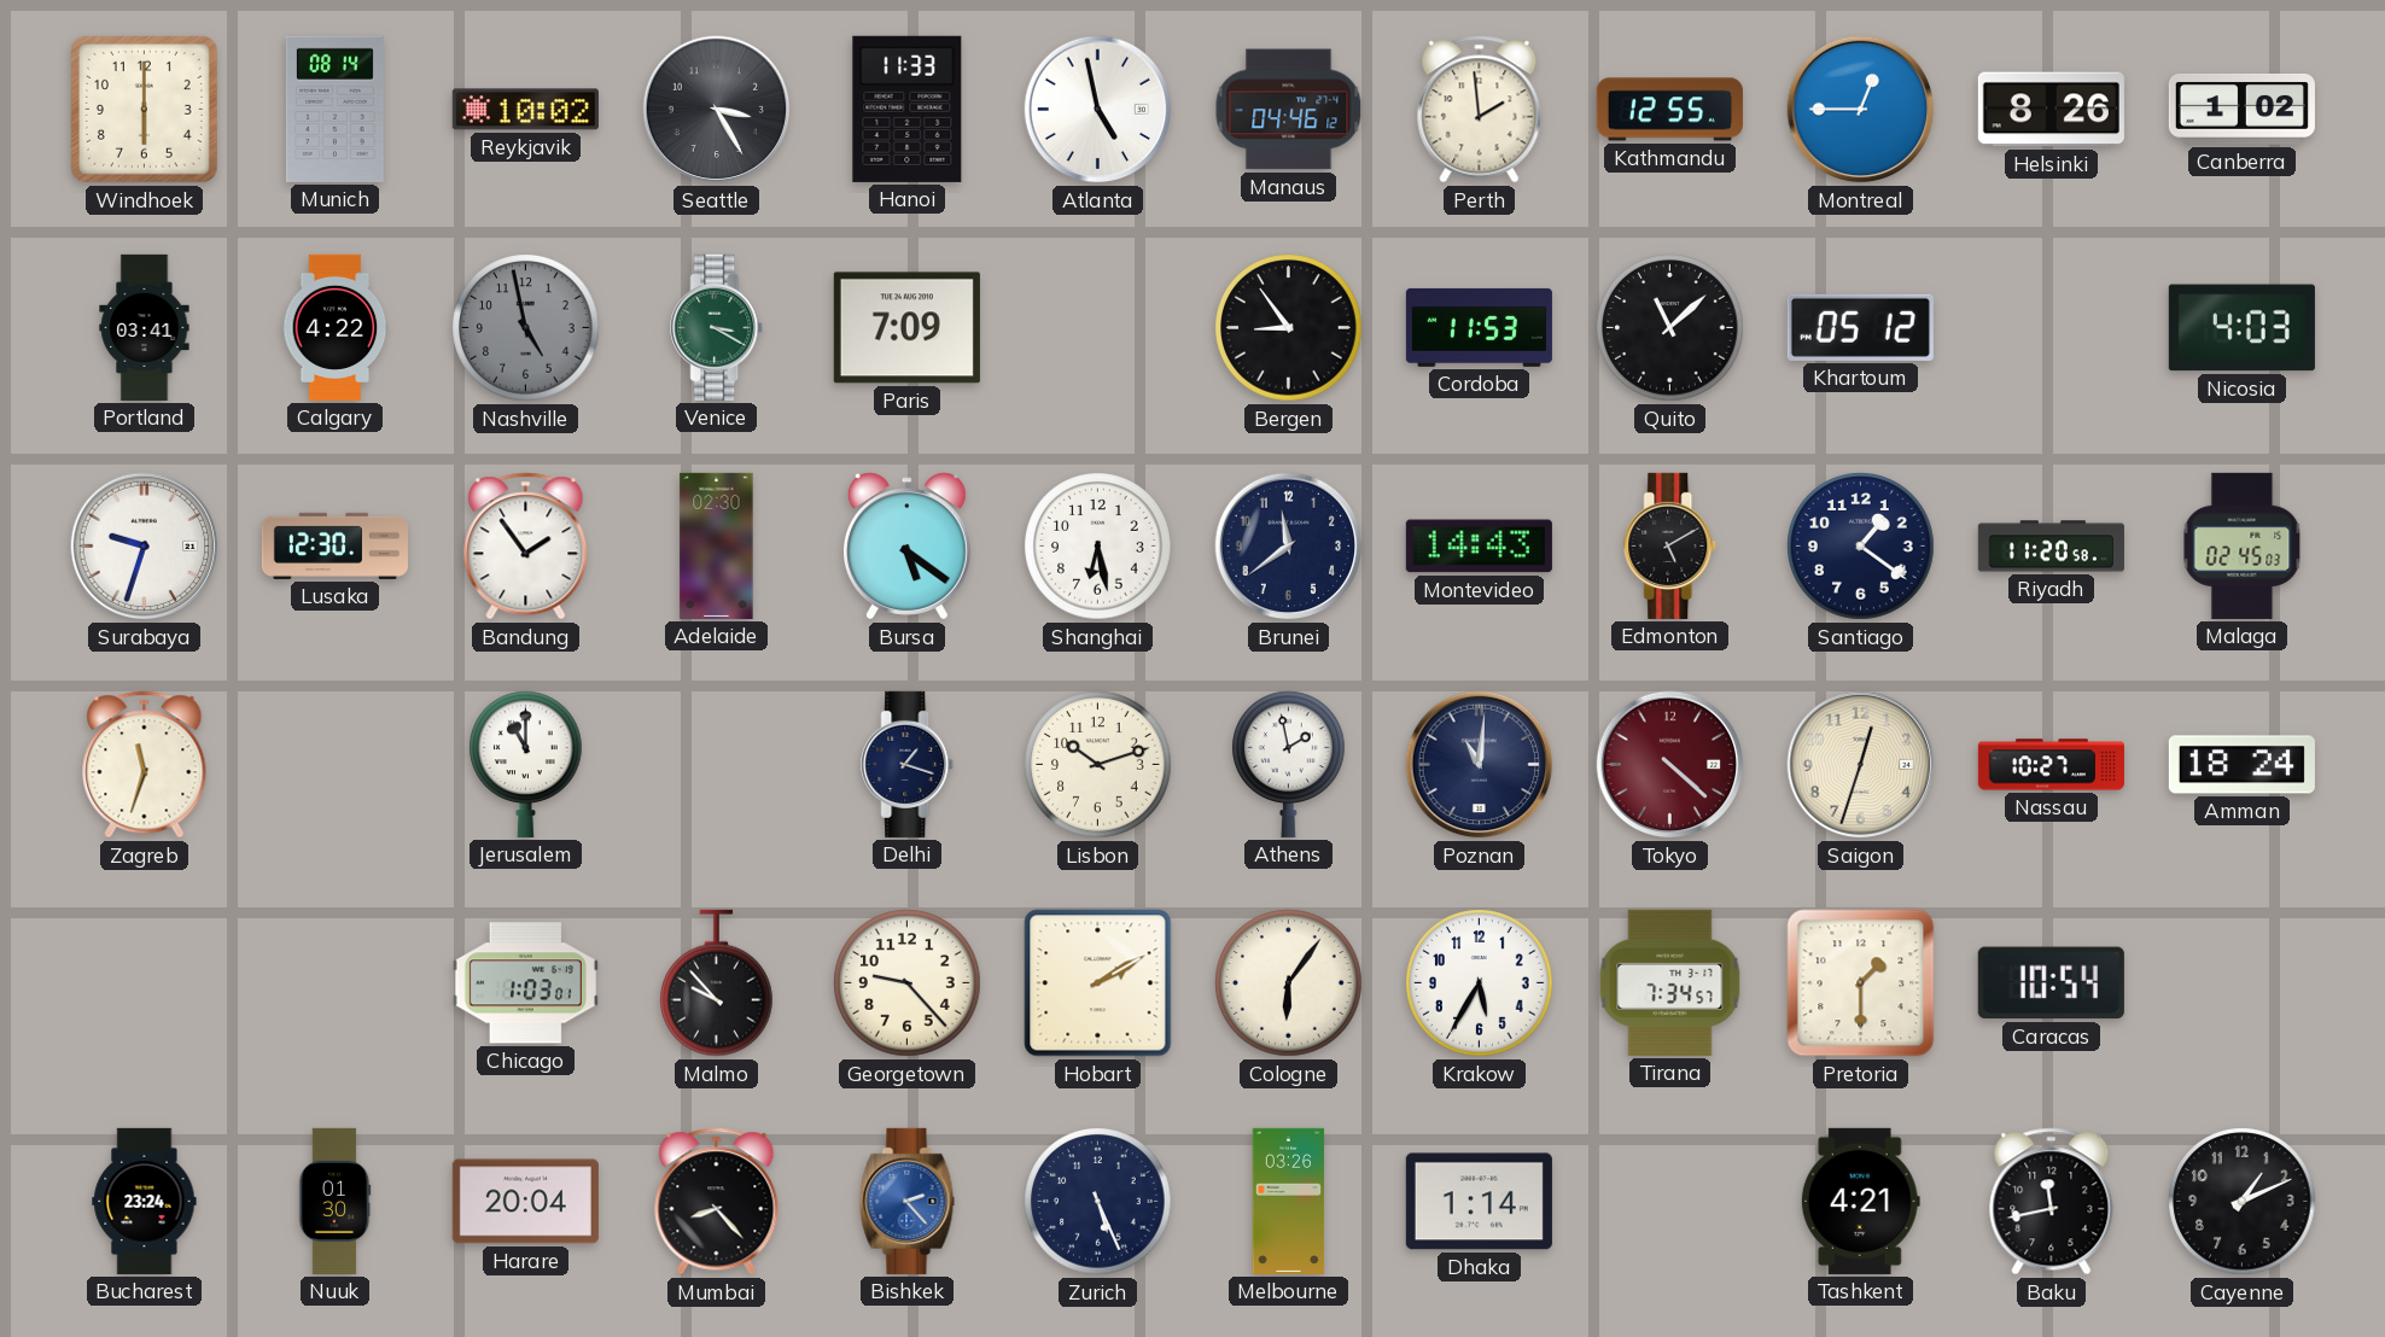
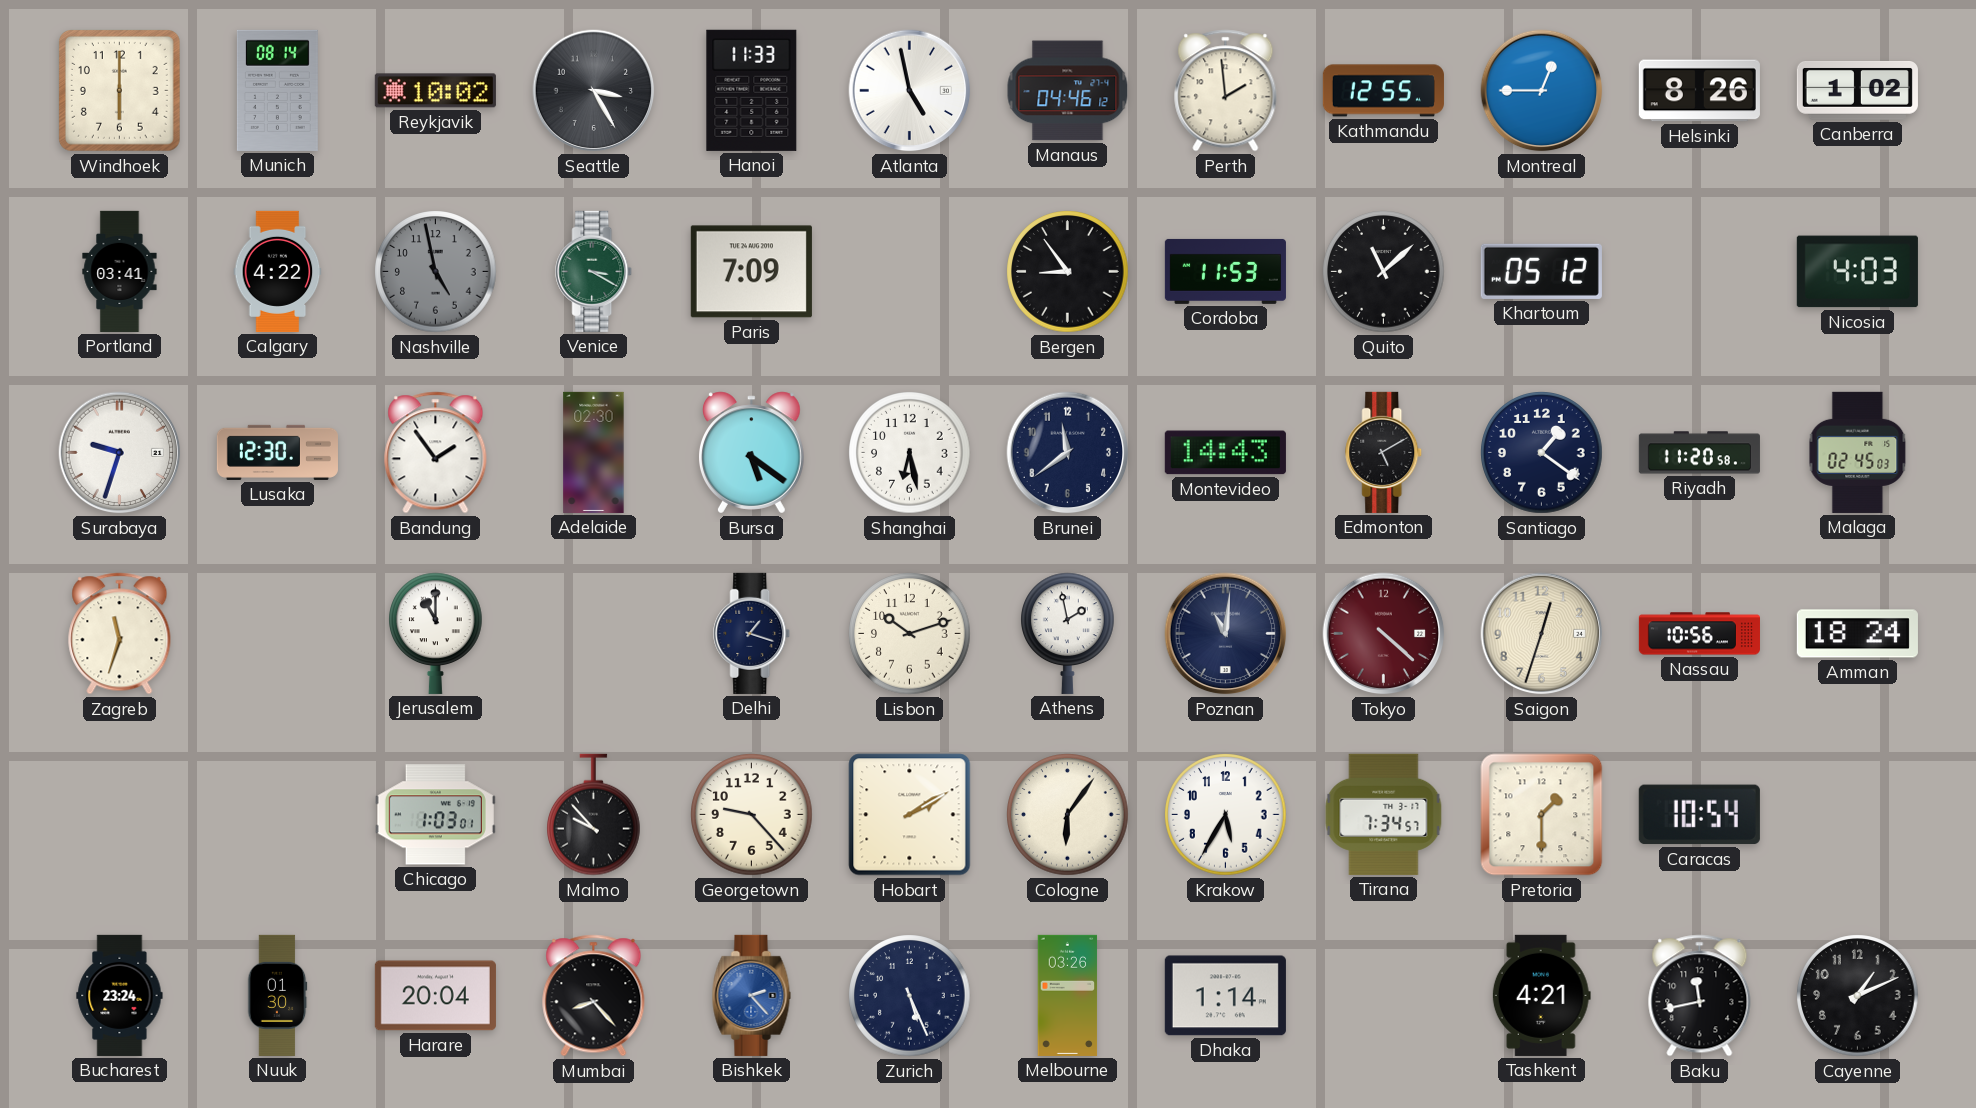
Nassau: 10:27 -> 10:56 (1699, 634)
